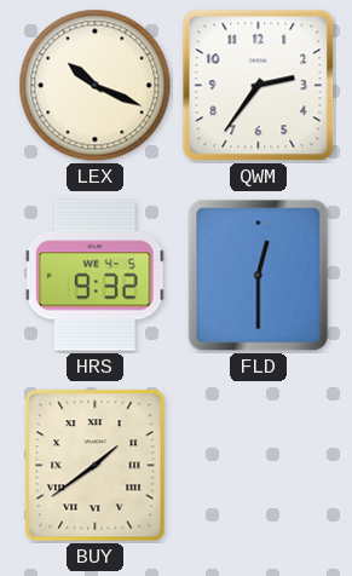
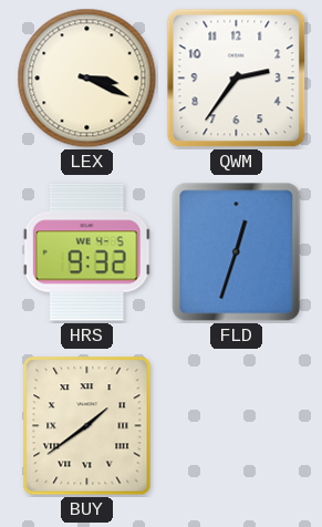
LEX: 10:19 -> 3:19 (87, 79)
FLD: 12:30 -> 12:33 (237, 252)
